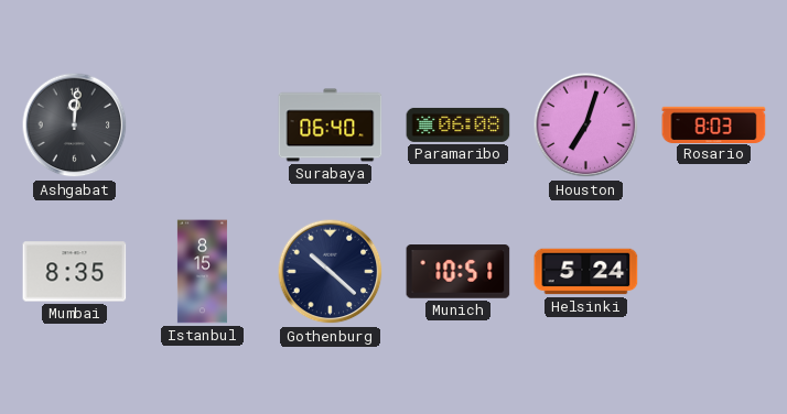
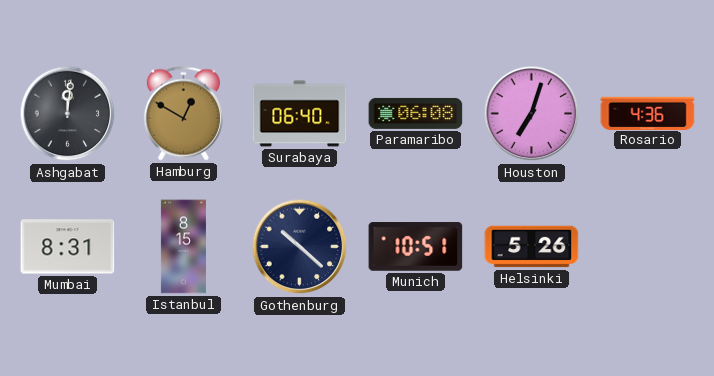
Hamburg: none -> 12:50 (183, 114)
Rosario: 8:03 -> 4:36 (648, 113)
Mumbai: 8:35 -> 8:31 (68, 247)
Helsinki: 5:24 -> 5:26 (532, 247)
